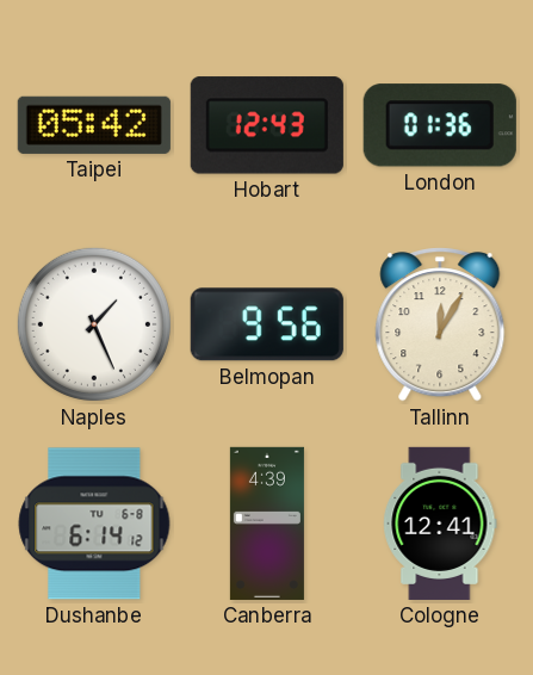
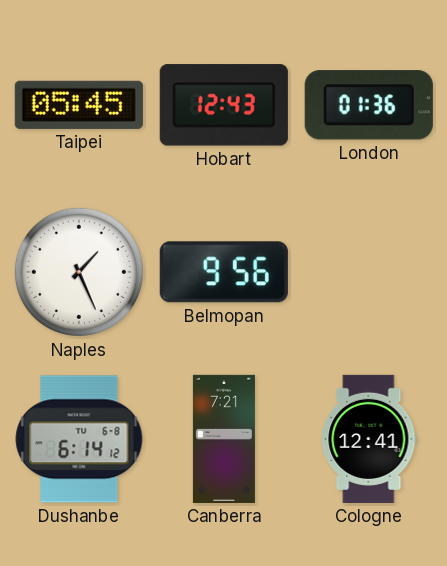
Taipei: 05:42 -> 05:45 (79, 105)
Tallinn: 12:05 -> none (440, 324)
Canberra: 4:39 -> 7:21 (224, 439)
